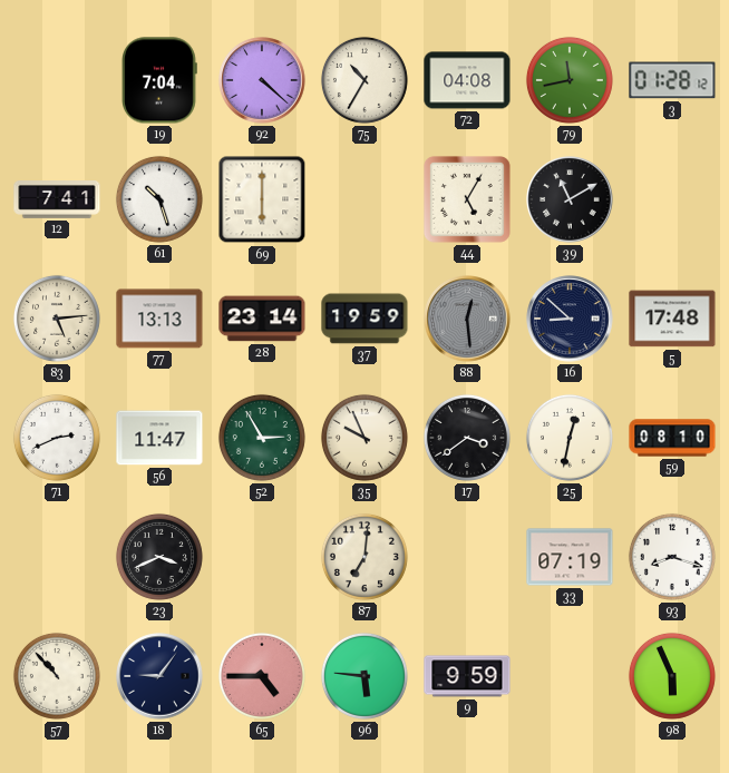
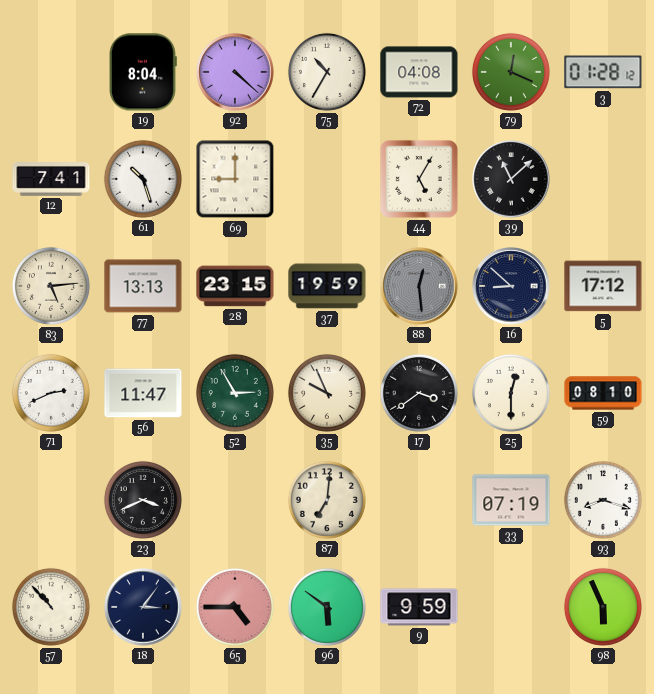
19: 7:04 -> 8:04 (143, 72)
79: 11:43 -> 12:19 (511, 72)
69: 6:00 -> 9:00 (235, 179)
39: 11:10 -> 11:08 (511, 179)
28: 23:14 -> 23:15 (235, 286)
5: 17:48 -> 17:12 (603, 286)
25: 12:32 -> 12:30 (511, 393)
18: 9:06 -> 3:06 (143, 607)
96: 5:46 -> 5:51 (327, 607)
